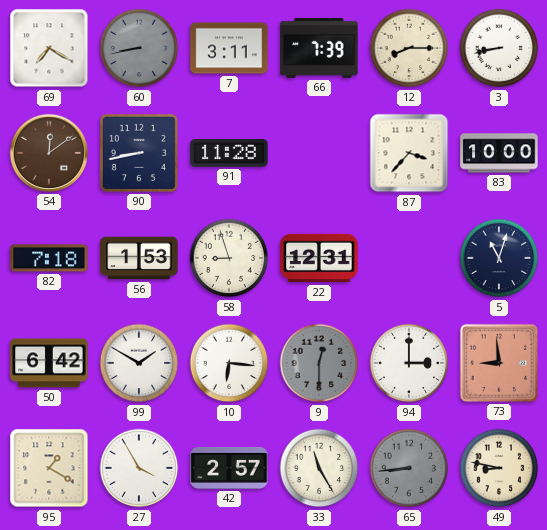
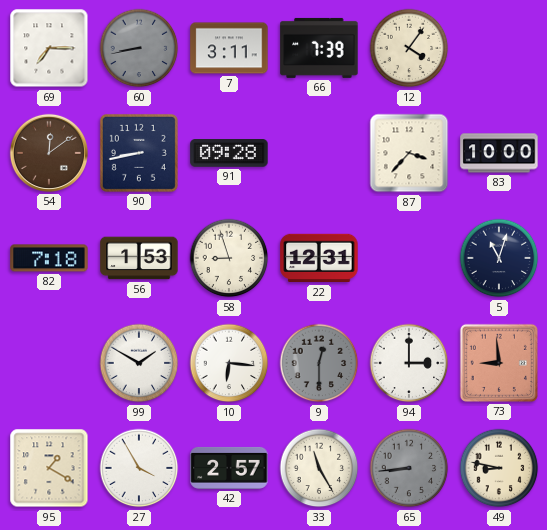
69: 7:20 -> 7:15 (49, 48)
12: 8:15 -> 4:06 (409, 48)
3: 8:43 -> none (499, 48)
91: 11:28 -> 09:28 (229, 153)
50: 6:42 -> none (49, 363)
